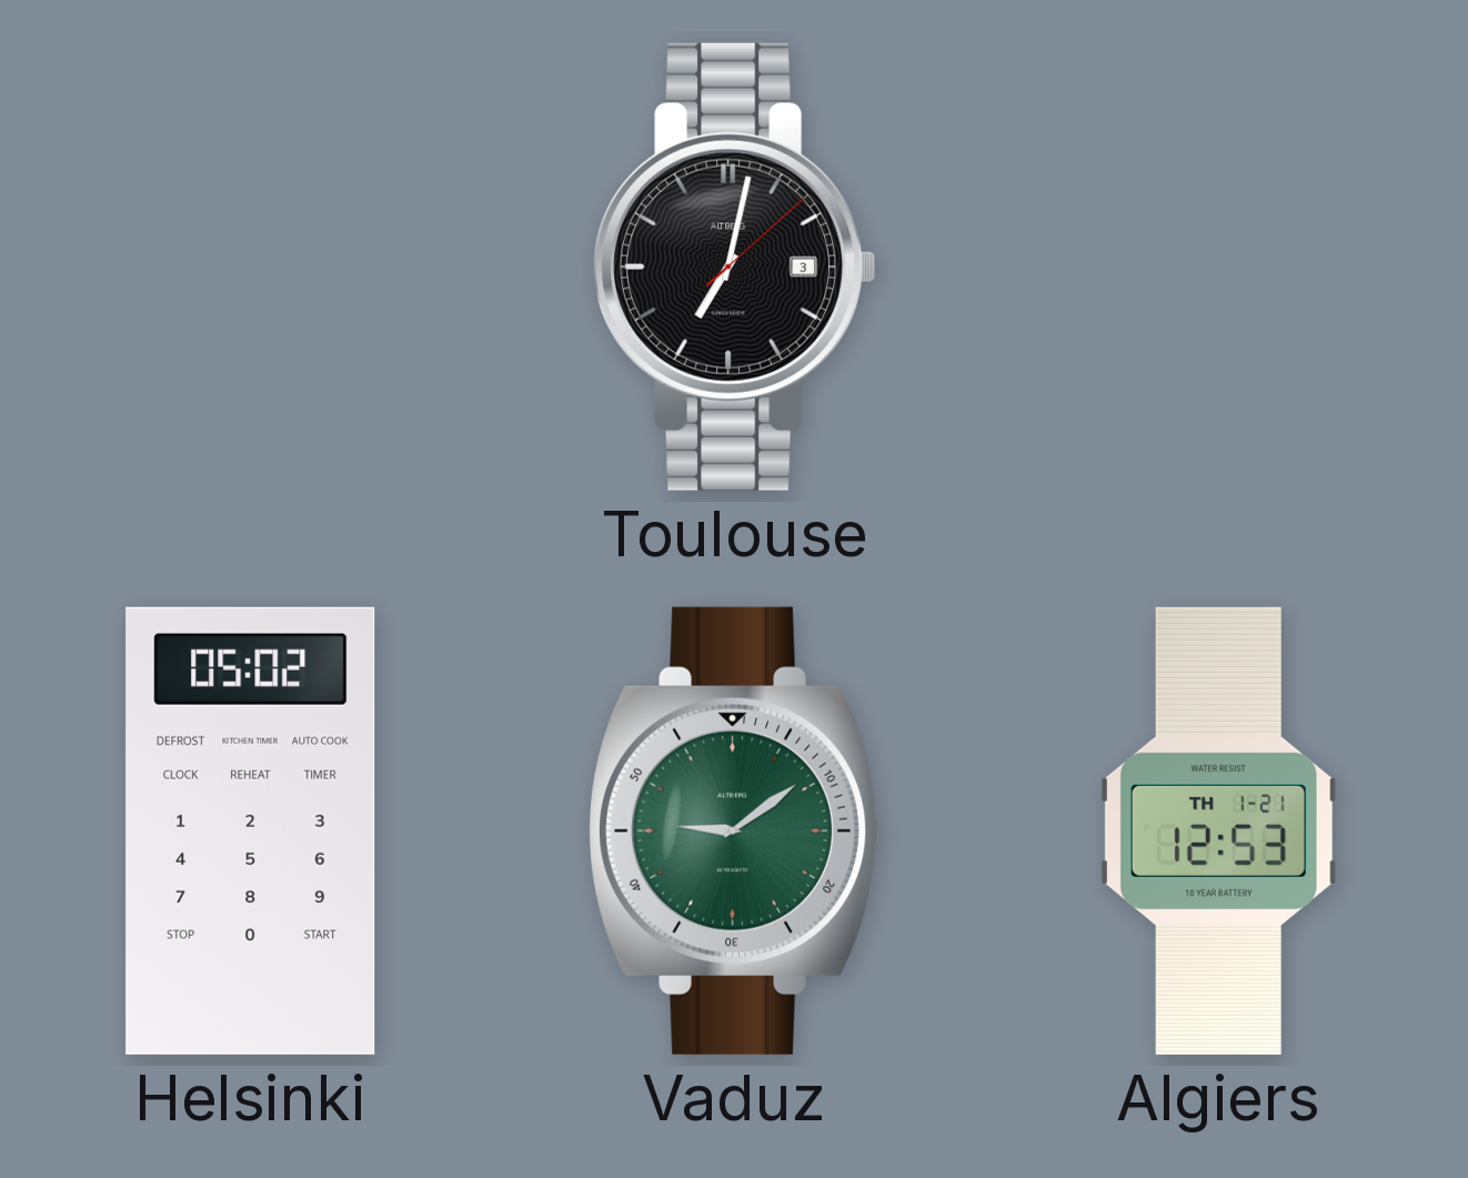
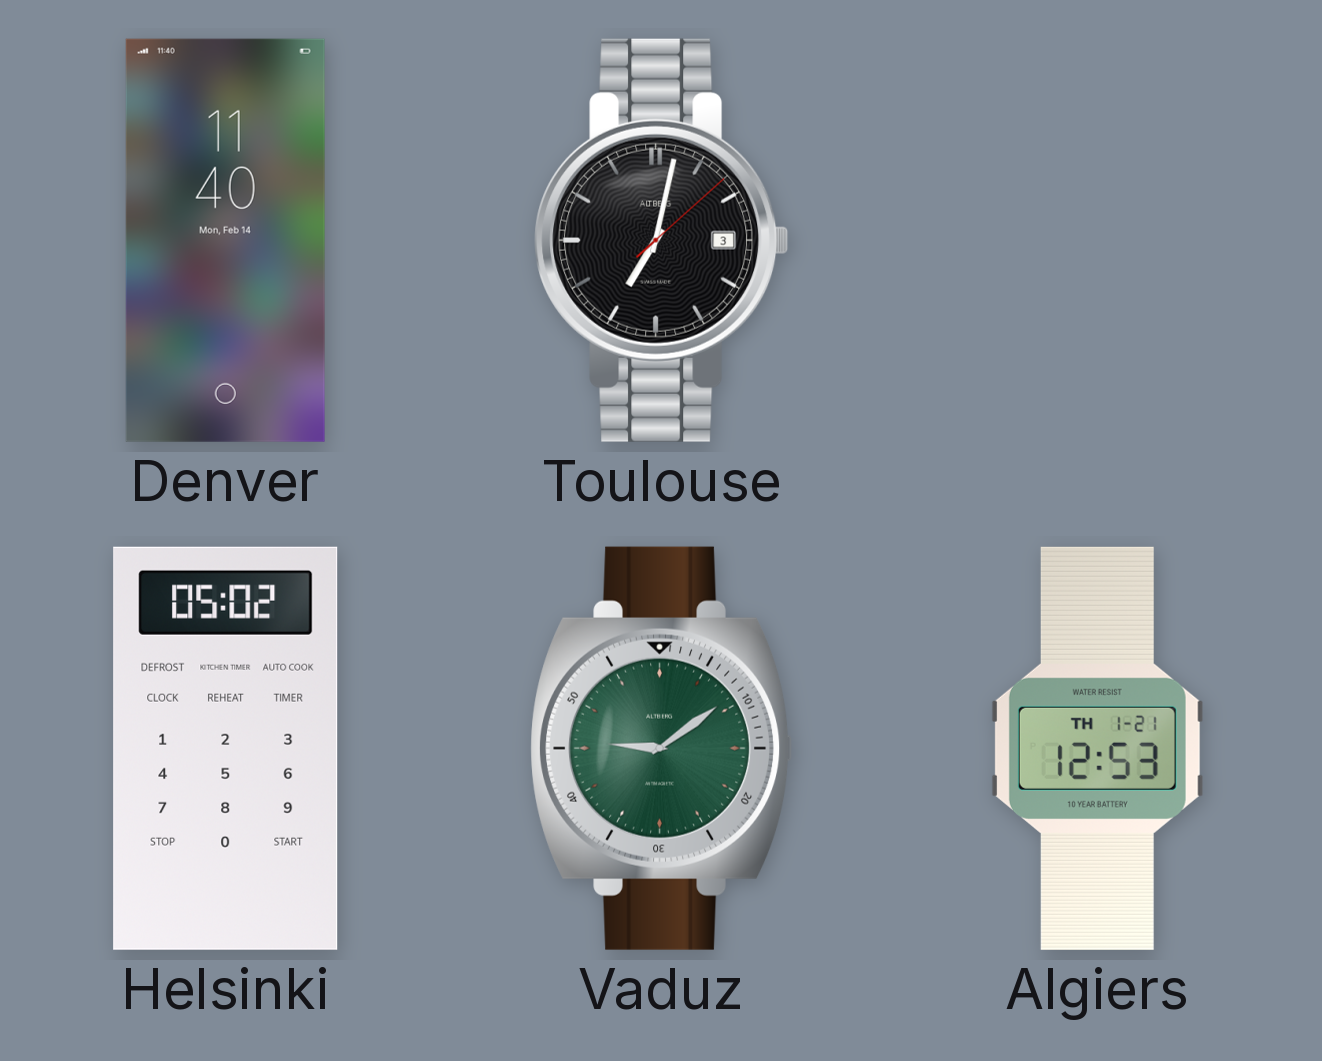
Denver: none -> 11:40 (225, 240)
